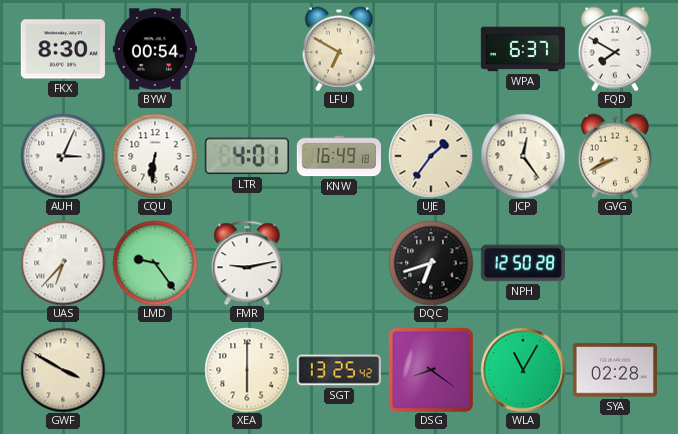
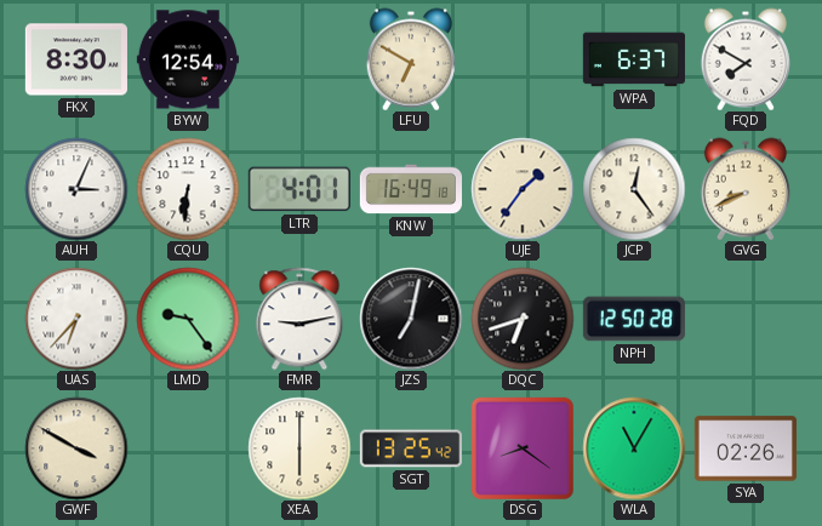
BYW: 00:54 -> 12:54 (188, 59)
JZS: none -> 7:02 (411, 319)
SYA: 02:28 -> 02:26 (746, 448)
